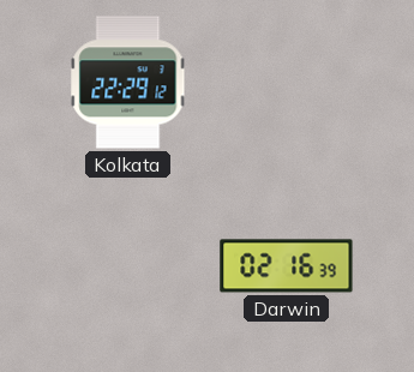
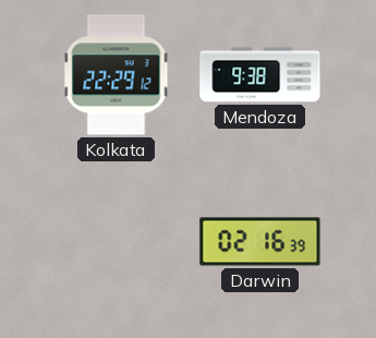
Mendoza: none -> 9:38 (260, 75)
